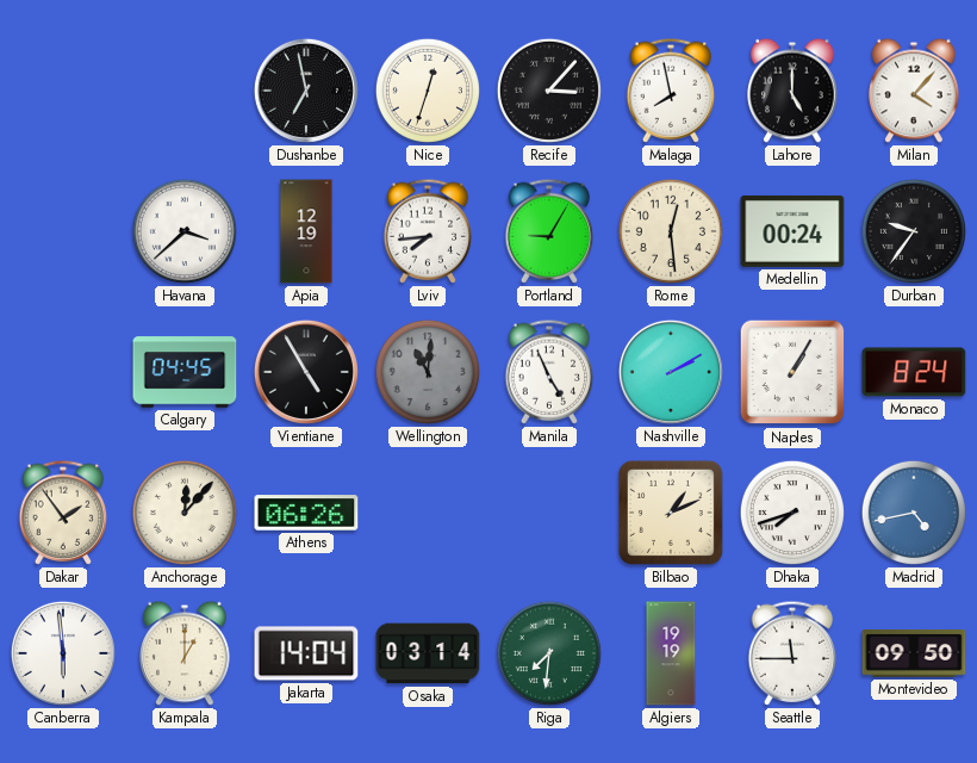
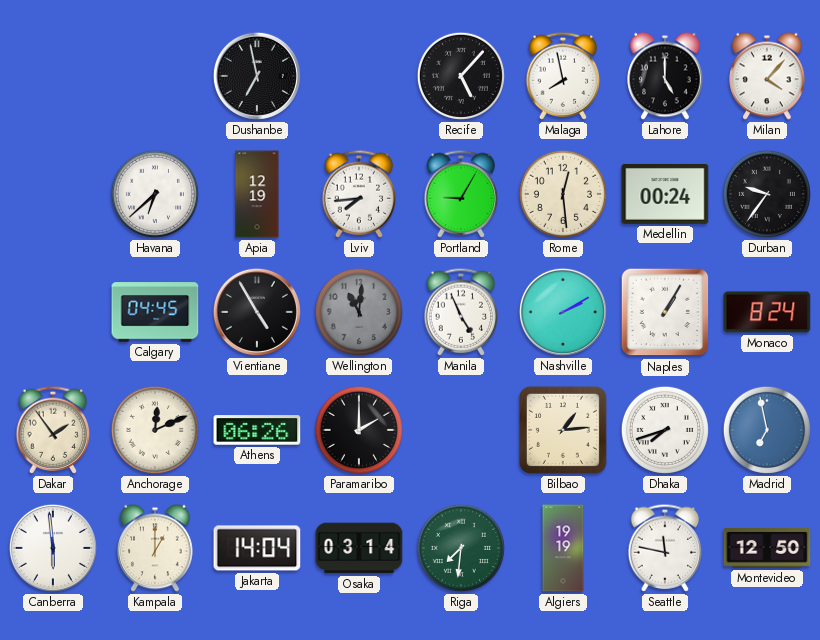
Nice: 12:33 -> none (428, 91)
Recife: 3:07 -> 5:07 (461, 76)
Havana: 3:38 -> 6:38 (155, 194)
Anchorage: 12:07 -> 12:11 (155, 430)
Paramaribo: none -> 2:00 (359, 430)
Bilbao: 1:11 -> 1:14 (563, 430)
Madrid: 4:43 -> 6:58 (767, 430)
Seattle: 11:45 -> 11:47 (665, 548)
Montevideo: 09:50 -> 12:50 (767, 549)
